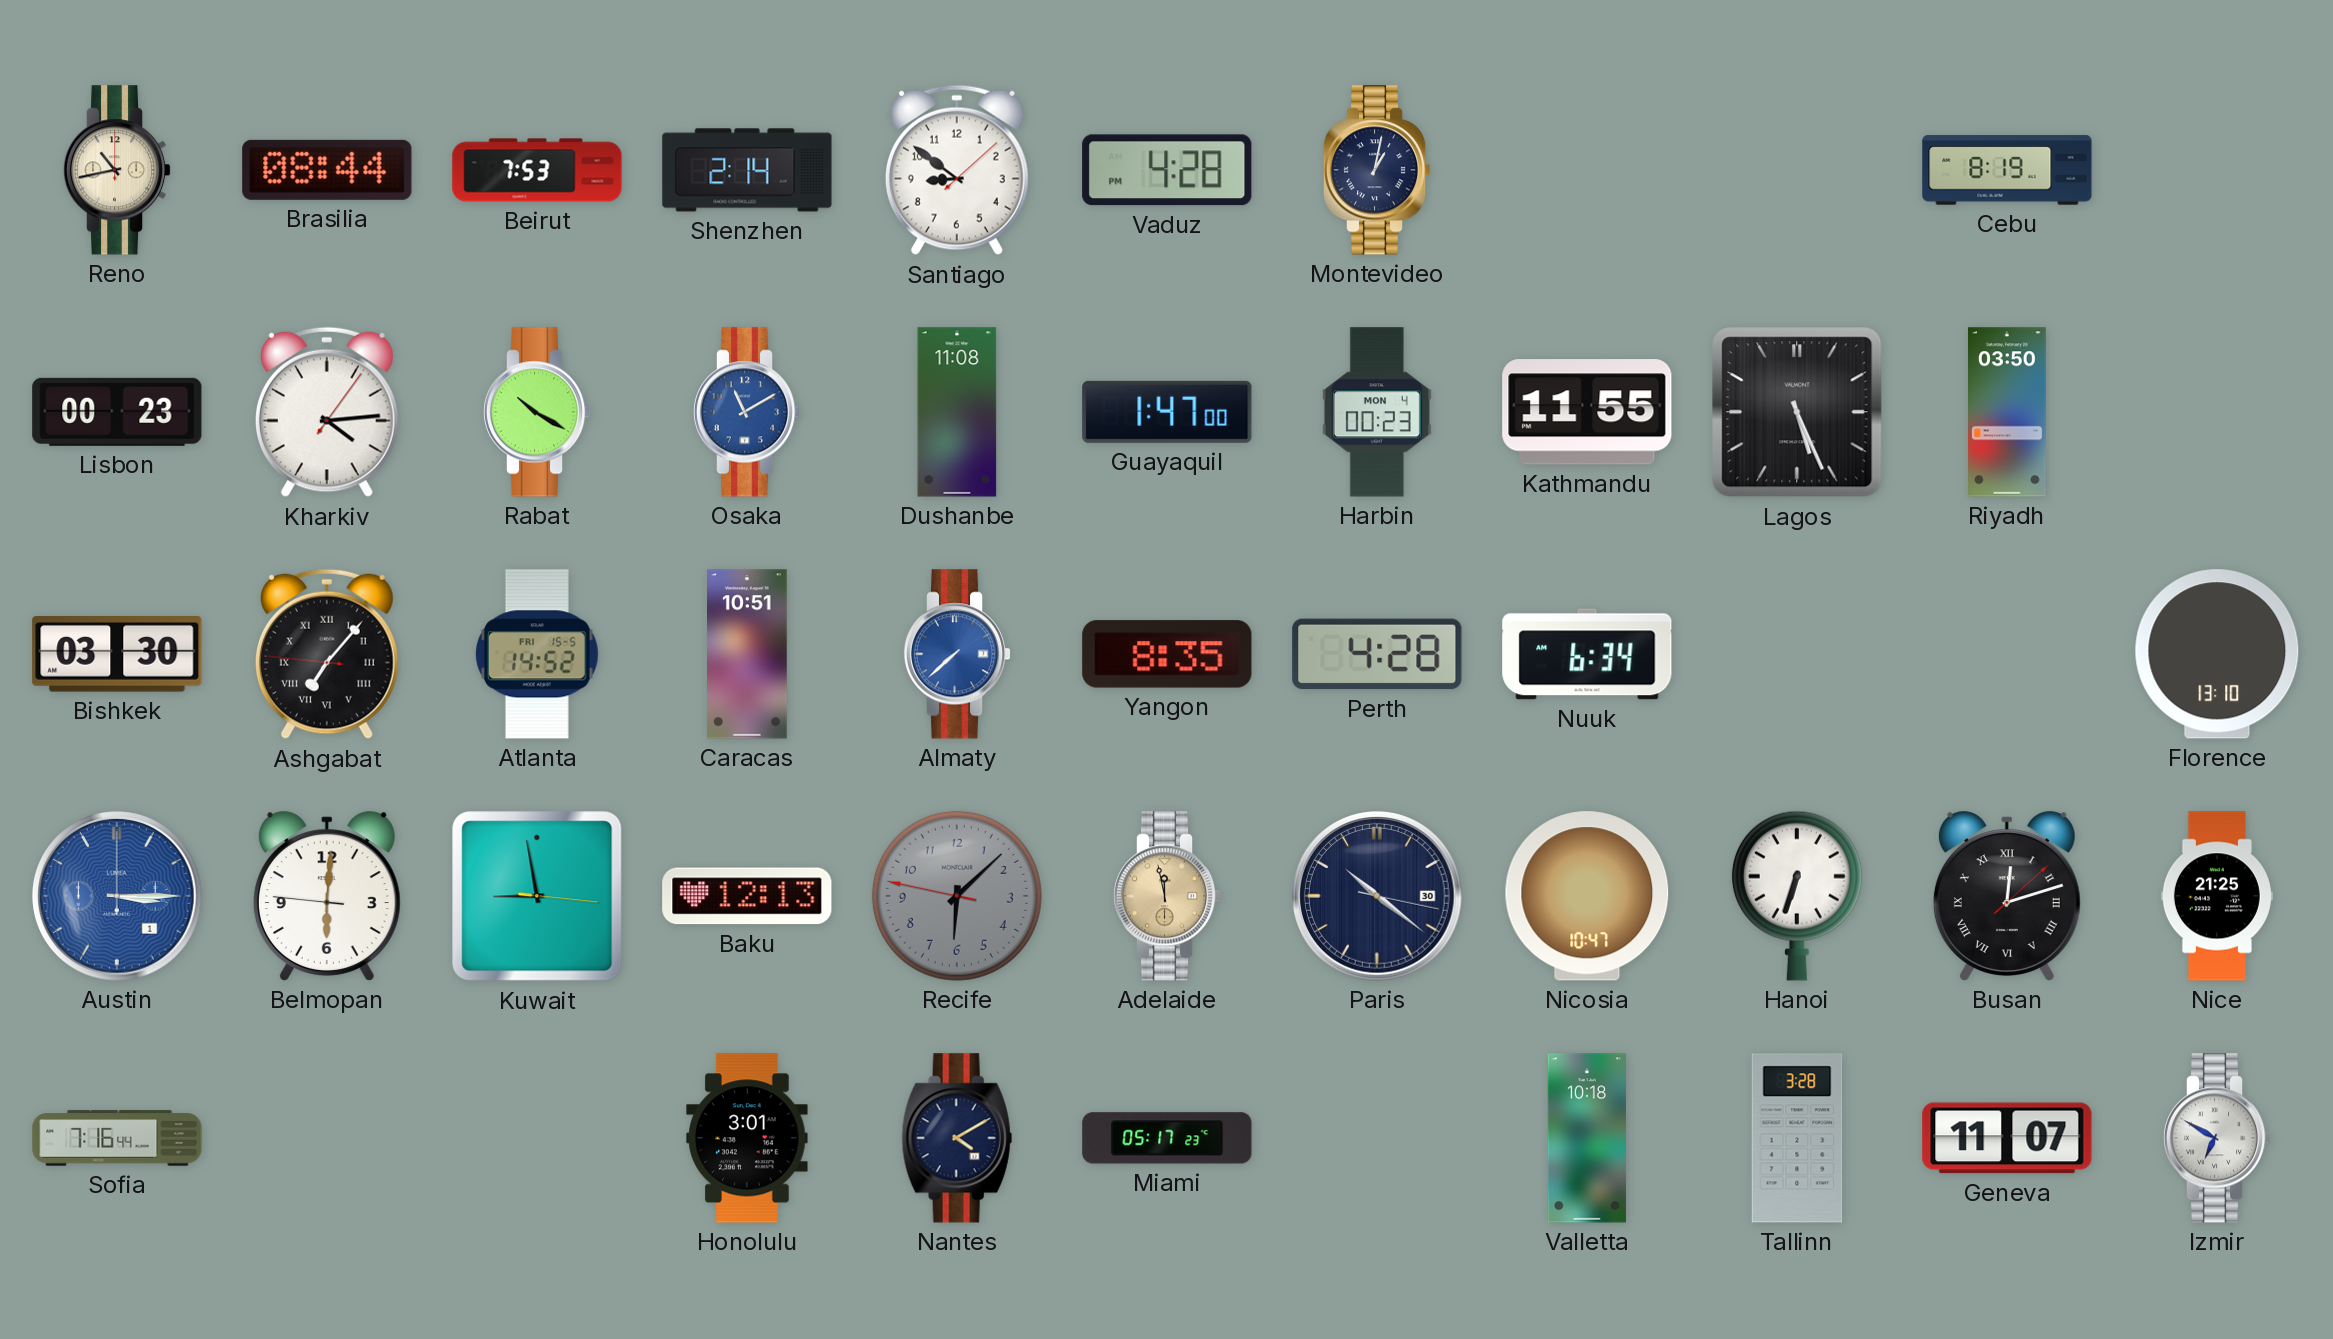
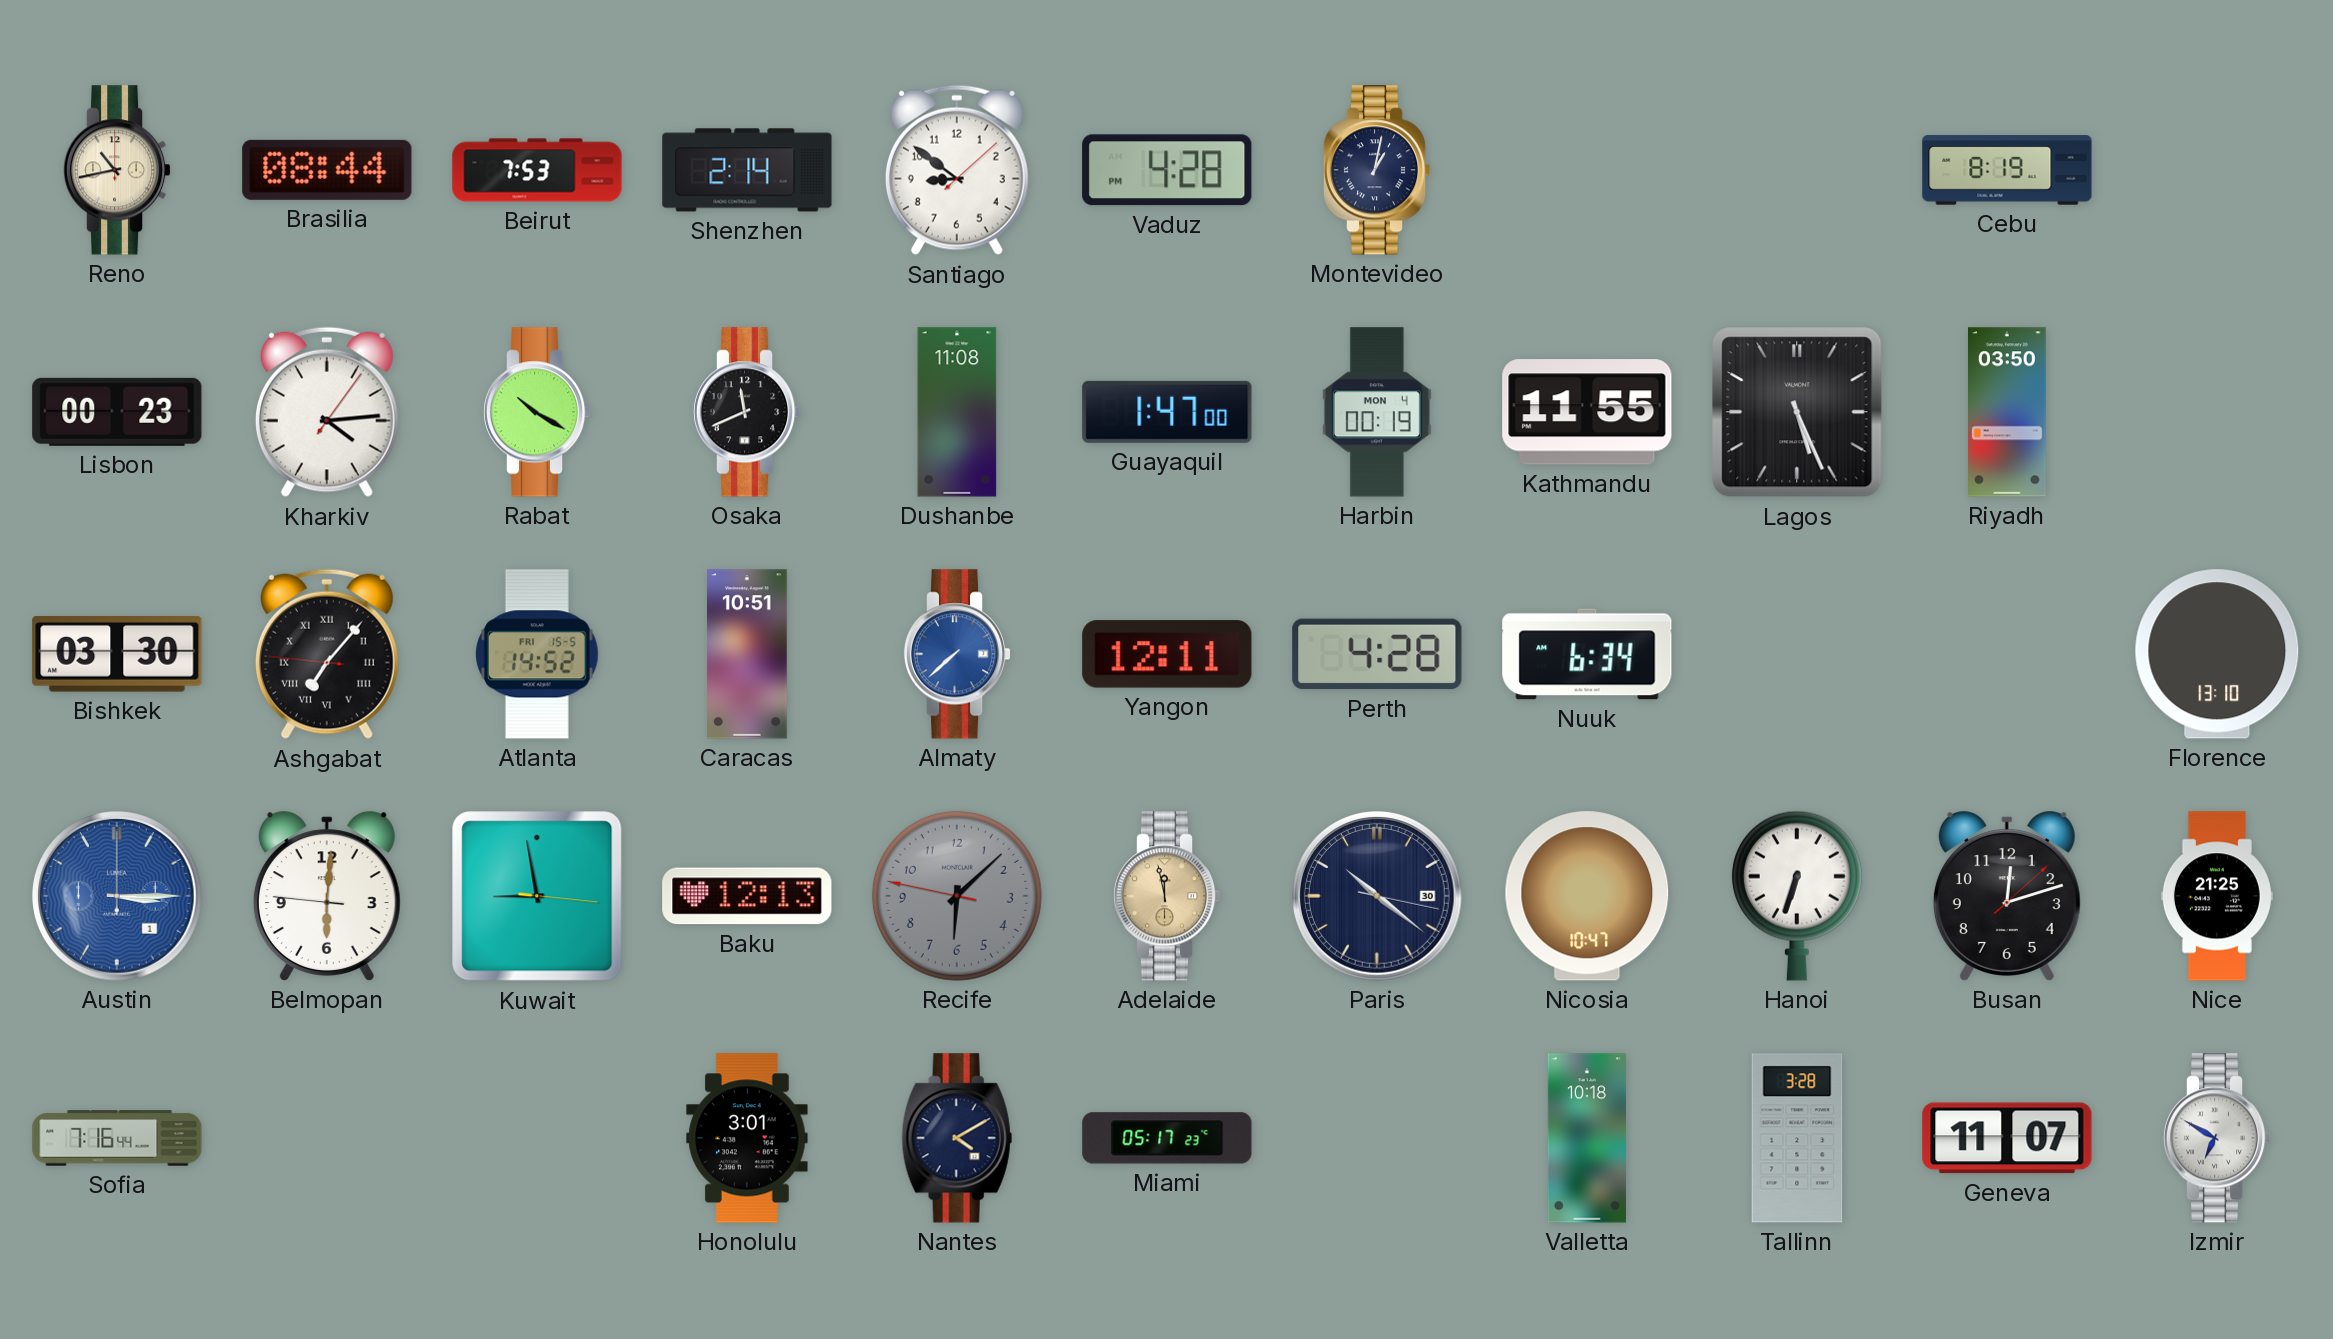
Osaka: 11:10 -> 11:41 (747, 412)
Osaka dial: blue -> black (747, 412)
Harbin: 00:23 -> 00:19 (1377, 412)
Yangon: 8:35 -> 12:11 (1167, 654)
Busan numerals: Roman -> Arabic (2007, 896)
